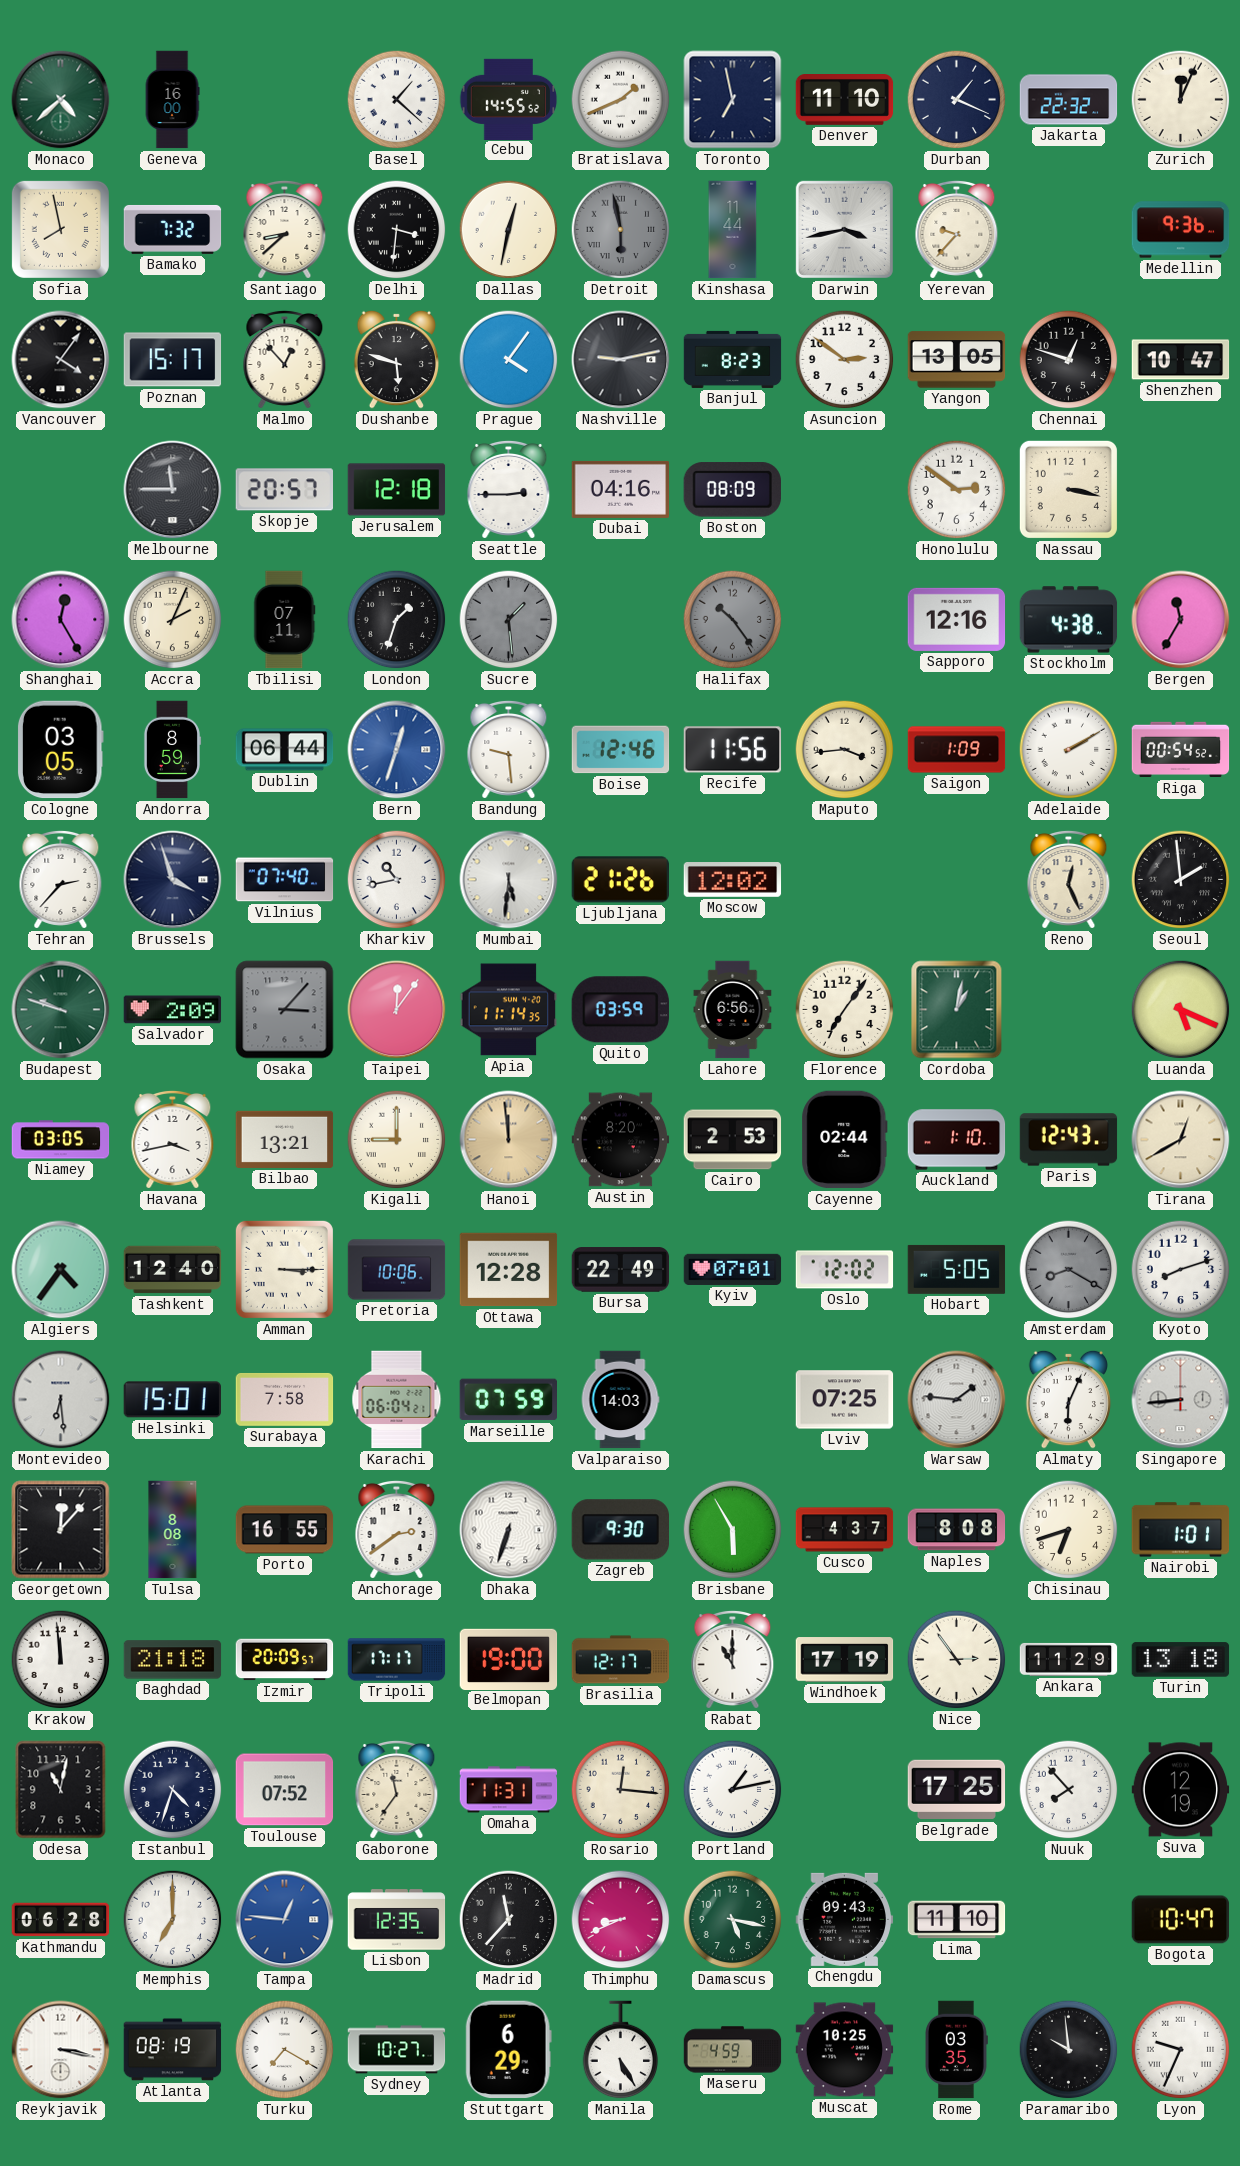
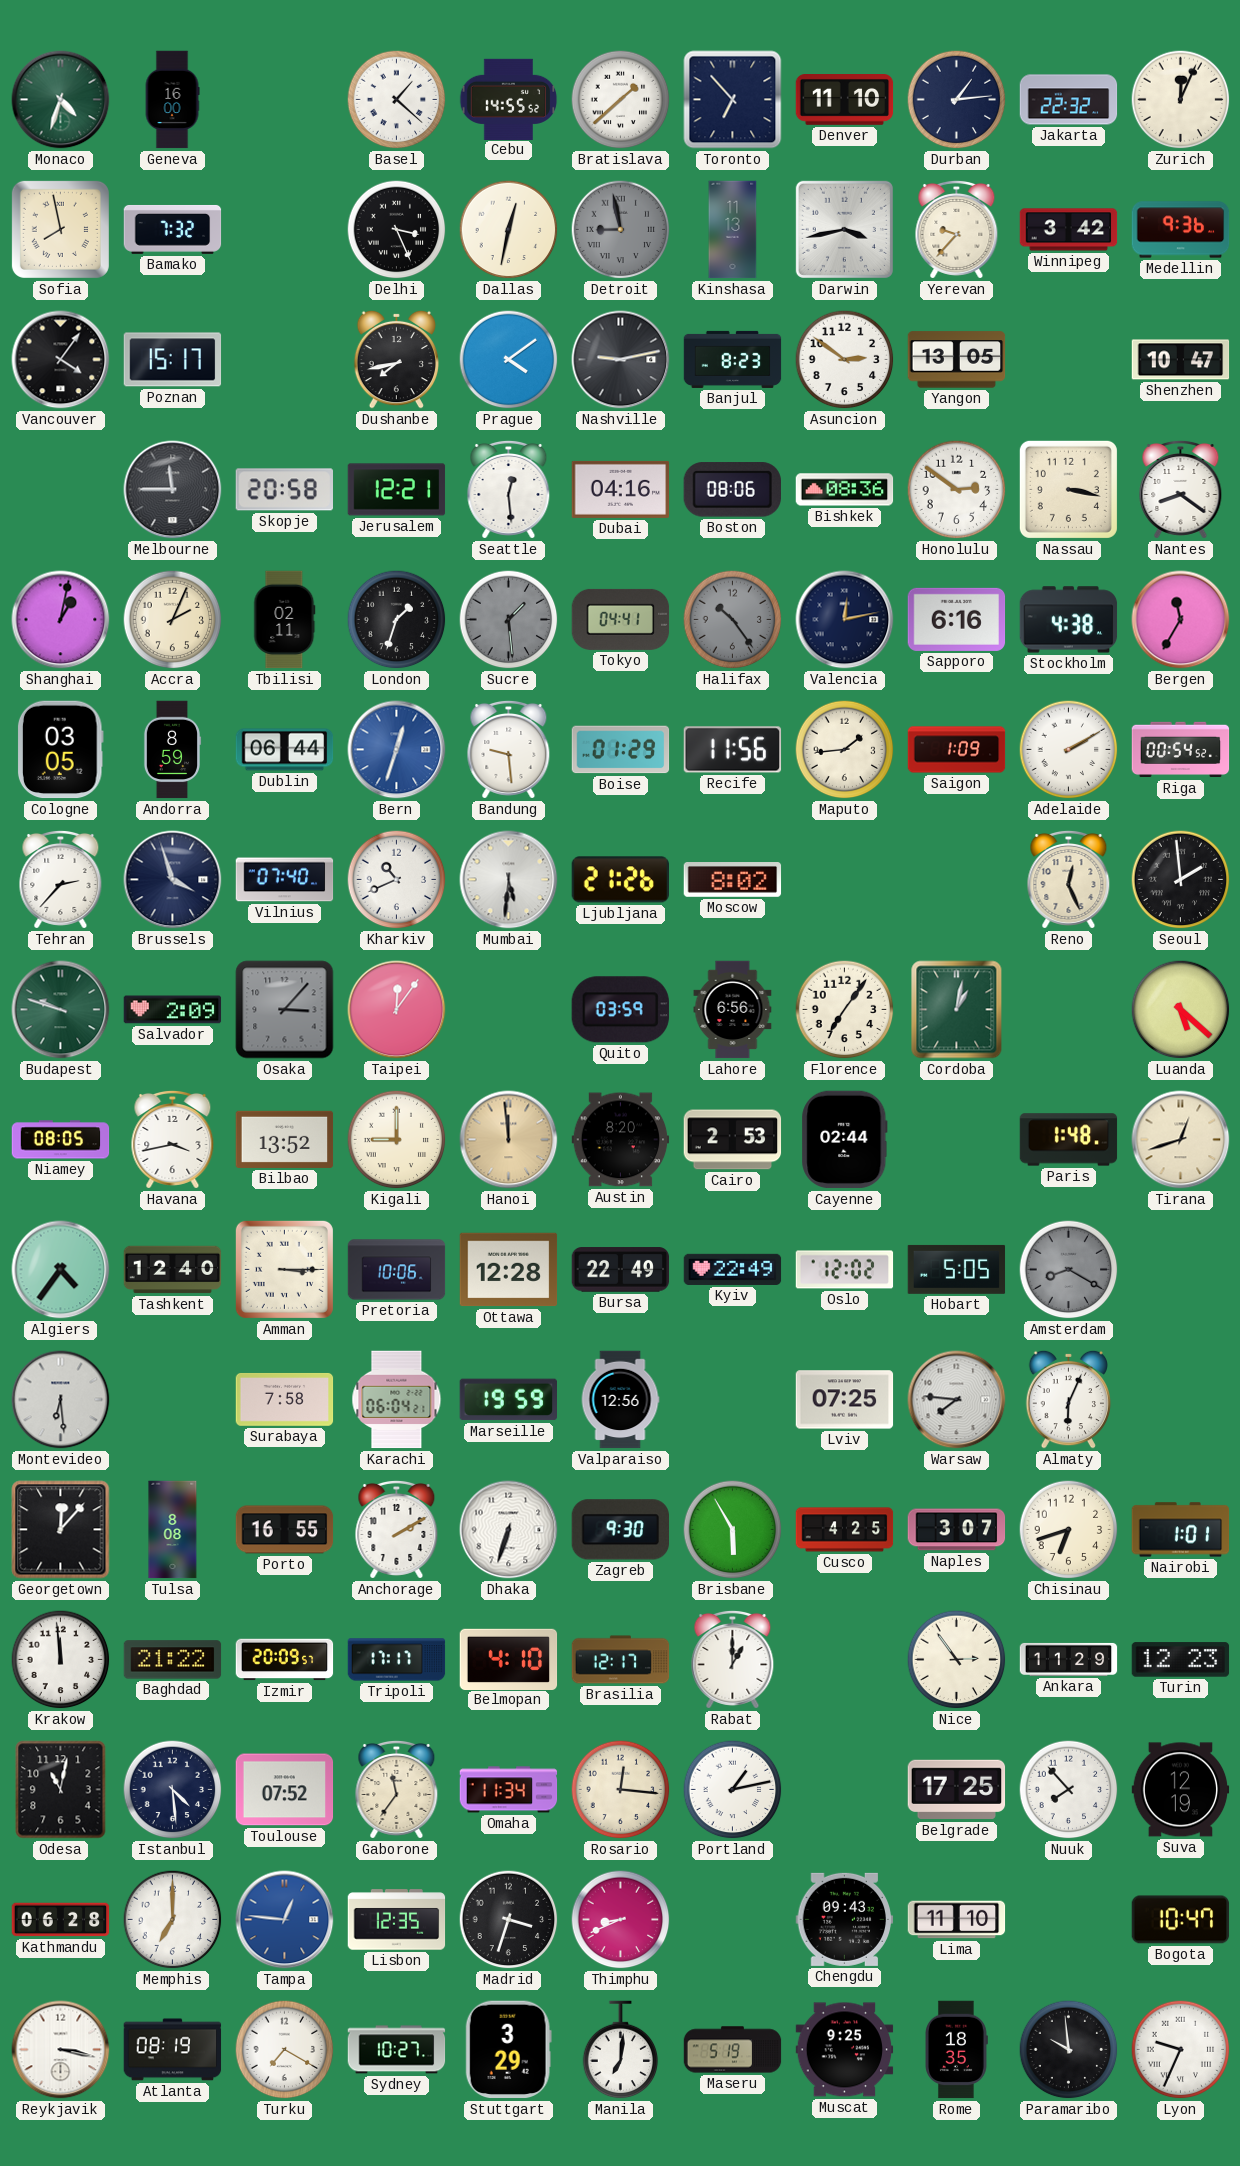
Monaco: 4:38 -> 4:33 (61, 100)
Bratislava: 1:41 -> 1:38 (621, 100)
Toronto: 6:58 -> 6:53 (733, 100)
Durban: 1:19 -> 1:14 (957, 100)
Santiago: 8:38 -> none (285, 229)
Delhi: 3:31 -> 3:26 (397, 230)
Detroit: 5:58 -> 8:58 (621, 230)
Kinshasa: 11:44 -> 11:13 (733, 230)
Winnipeg: none -> 3:42 (1069, 230)
Malmo: 12:53 -> none (285, 359)
Dushanbe: 5:48 -> 7:43 (397, 359)
Prague: 4:06 -> 4:09 (509, 360)
Chennai: 12:48 -> none (1069, 360)
Skopje: 20:57 -> 20:58 (284, 490)
Jerusalem: 12:18 -> 12:21 (397, 490)
Seattle: 2:45 -> 12:29 (509, 489)
Boston: 08:09 -> 08:06 (732, 490)
Bishkek: none -> 08:36 (845, 490)
Nantes: none -> 8:21 (1181, 489)
Shanghai: 12:25 -> 1:02 (61, 620)
Tbilisi: 07:11 -> 02:11 (285, 620)
Tokyo: none -> 04:41 (621, 619)
Valencia: none -> 12:13 (845, 620)
Sapporo: 12:16 -> 6:16 (957, 619)
Boise: 12:46 -> 01:29 (621, 750)
Maputo: 3:44 -> 1:44 (845, 750)
Kharkiv: 10:43 -> 10:41 (397, 880)
Moscow: 12:02 -> 8:02 (733, 880)
Apia: 11:14 -> none (509, 1010)
Luanda: 5:19 -> 5:22 (1181, 1010)
Niamey: 03:05 -> 08:05 (61, 1140)
Bilbao: 13:21 -> 13:52 (285, 1139)
Auckland: 1:10 -> none (957, 1140)
Paris: 12:43 -> 1:48 (1069, 1140)
Tirana: 12:40 -> 12:42 (1181, 1140)
Kyiv: 07:01 -> 22:49 (733, 1269)
Kyoto: 8:12 -> none (1181, 1270)
Helsinki: 15:01 -> none (172, 1400)
Marseille: 07:59 -> 19:59 (508, 1400)
Valparaiso: 14:03 -> 12:56 (620, 1400)
Warsaw: 1:46 -> 7:46 (957, 1400)
Singapore: 8:44 -> none (1181, 1400)
Anchorage: 2:39 -> 2:10 (397, 1529)
Cusco: 4:37 -> 4:25 (845, 1530)
Naples: 8:08 -> 3:07 (957, 1530)
Baghdad: 21:18 -> 21:22 (173, 1660)
Belmopan: 19:00 -> 4:10 (509, 1659)
Rabat: 11:00 -> 1:00 (733, 1659)
Windhoek: 17:19 -> none (845, 1660)
Turin: 13:18 -> 12:23 (1181, 1660)
Istanbul: 4:33 -> 4:29 (173, 1790)
Omaha: 11:31 -> 11:34 (509, 1790)
Madrid: 11:37 -> 3:33 (509, 1920)
Damascus: 5:17 -> none (733, 1920)
Stuttgart: 6:29 -> 3:29 (508, 2050)
Manila: 5:25 -> 7:01 (621, 2050)
Maseru: 4:59 -> 5:19 (733, 2050)
Muscat: 10:25 -> 9:25 (845, 2050)
Rome: 03:35 -> 18:35 (957, 2050)
